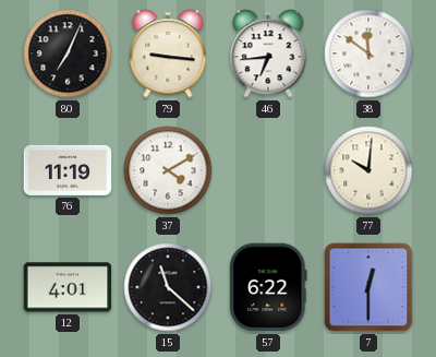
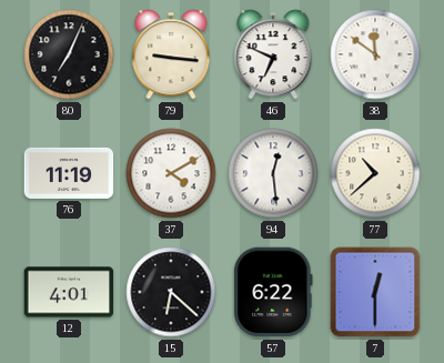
46: 6:44 -> 6:49 (273, 54)
94: none -> 12:29 (273, 173)
77: 10:01 -> 10:38 (375, 173)
15: 11:22 -> 6:22 (171, 292)
